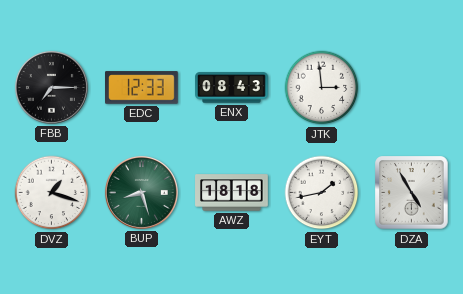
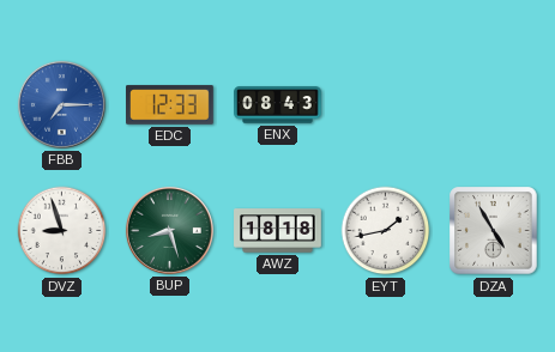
FBB dial: black -> blue (61, 104)
JTK: 2:59 -> none (322, 88)
DVZ: 1:18 -> 8:57 (62, 231)
